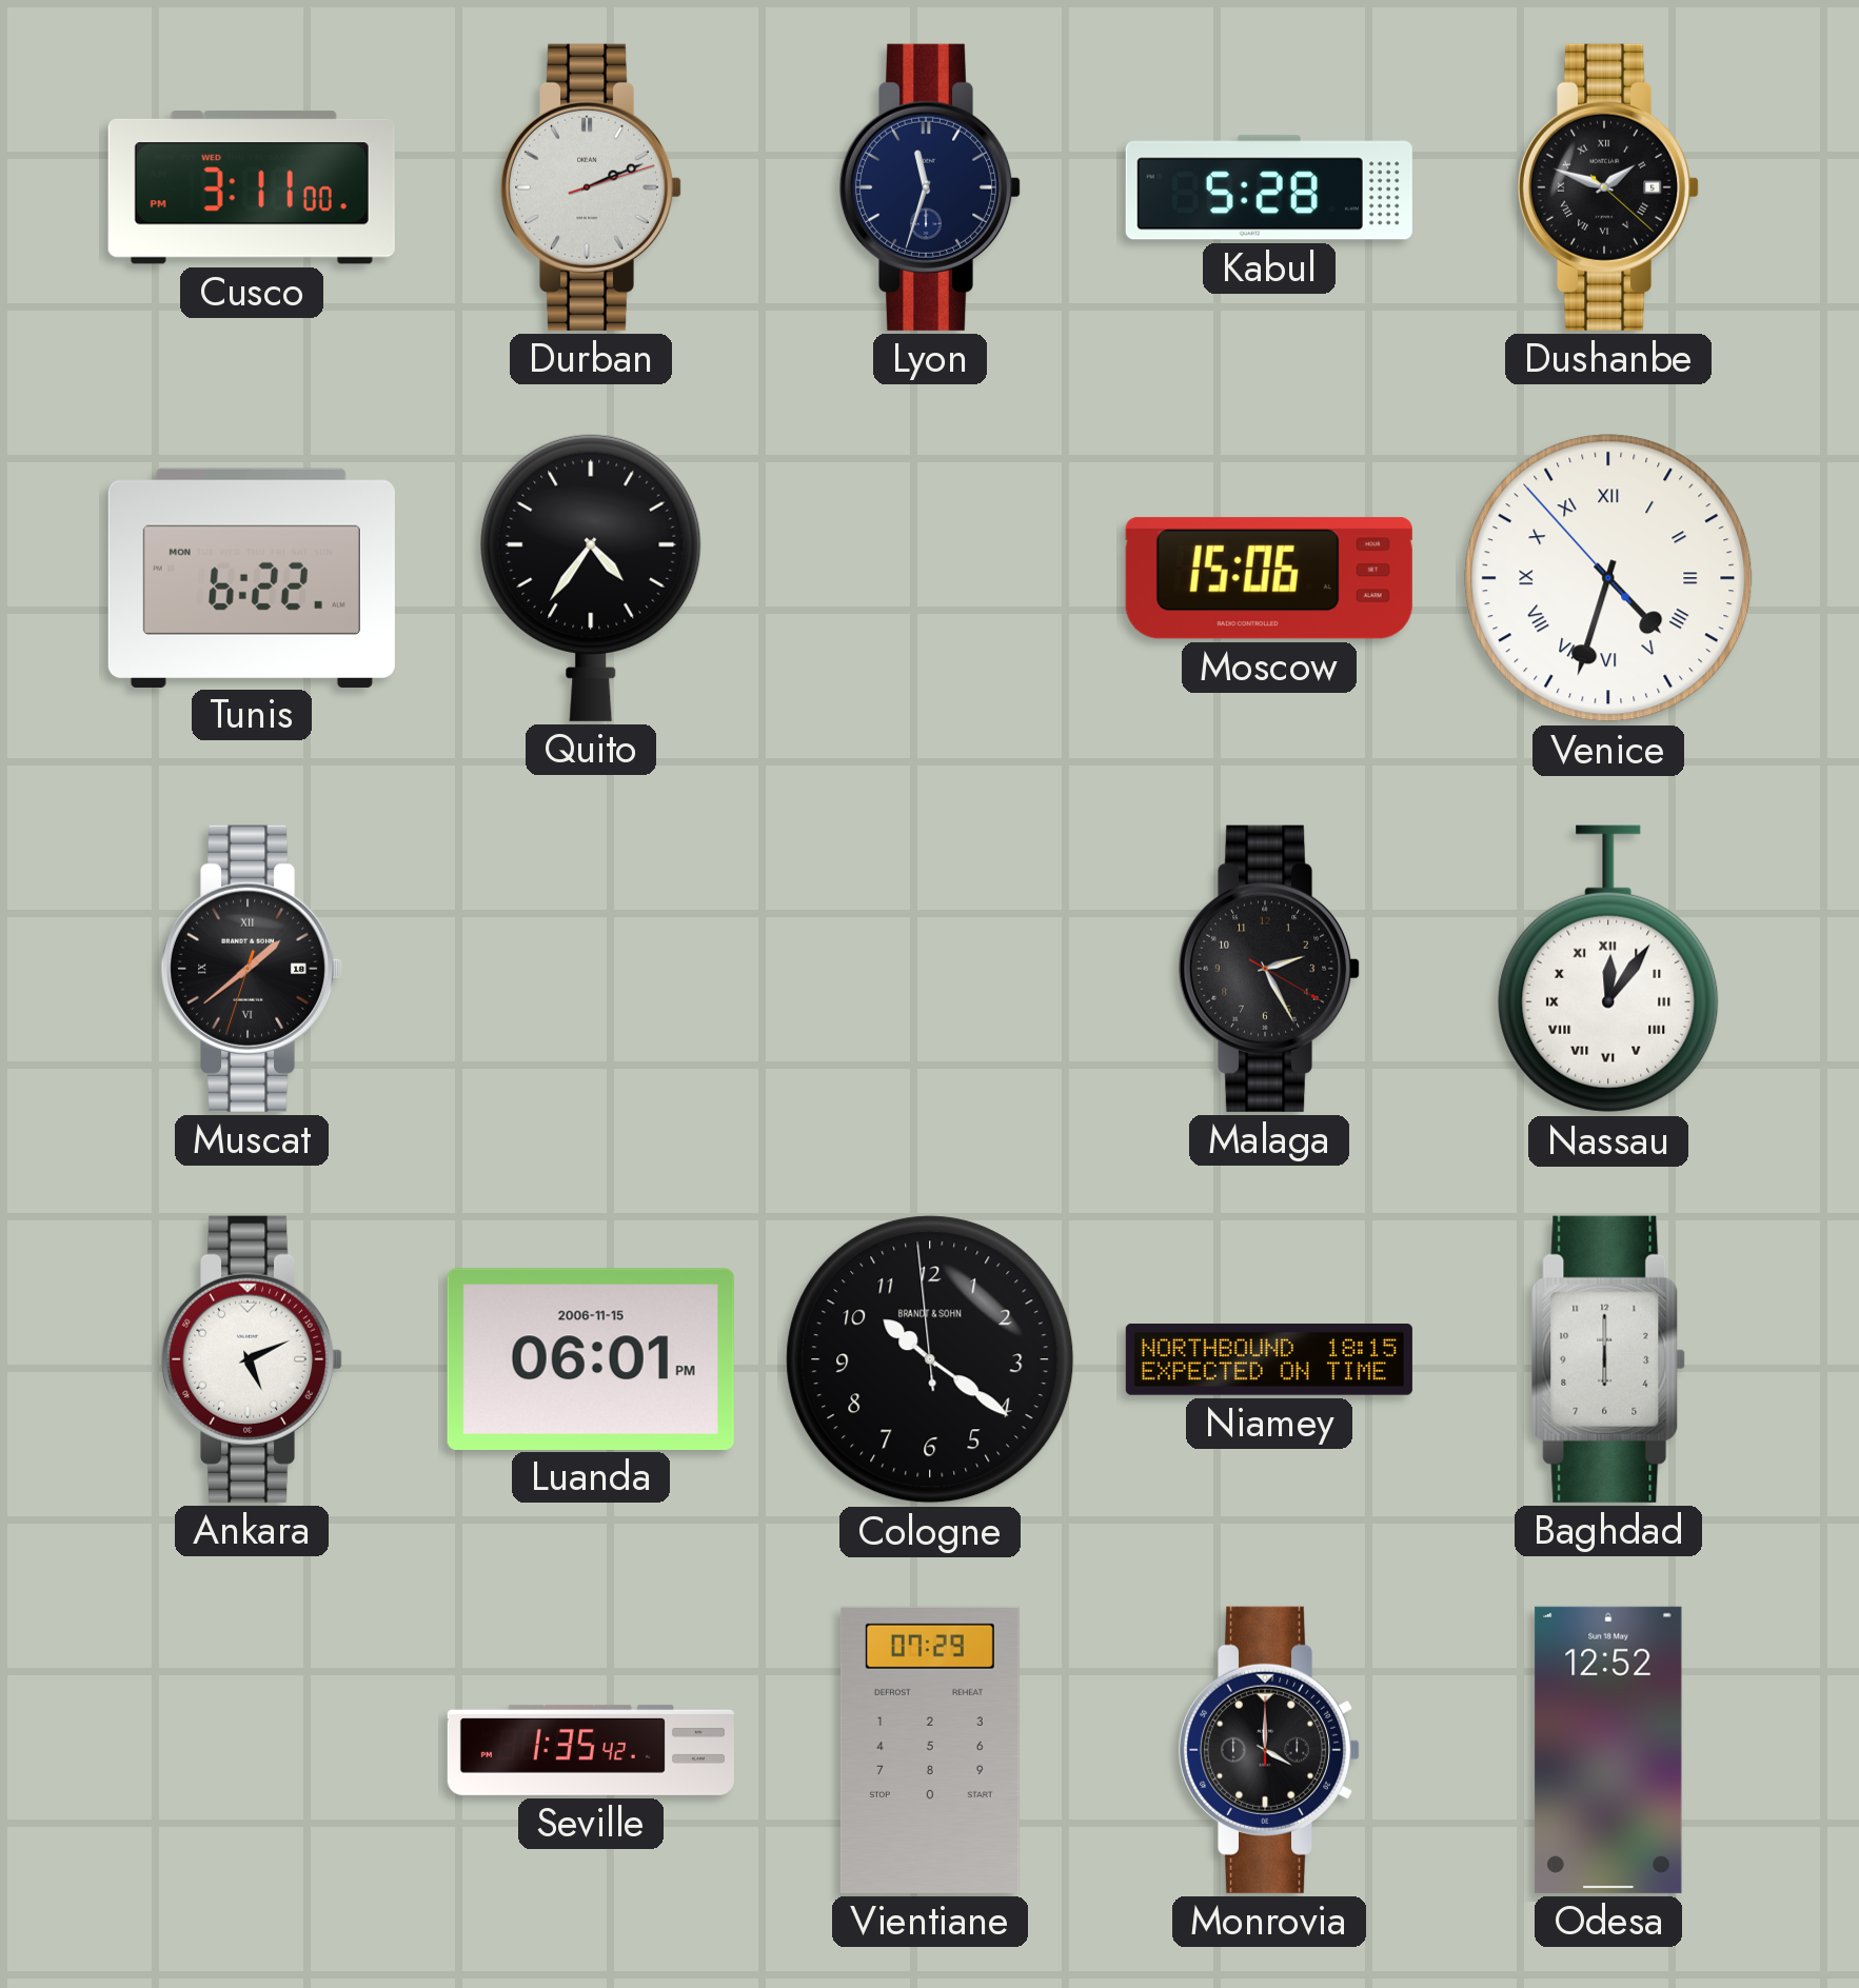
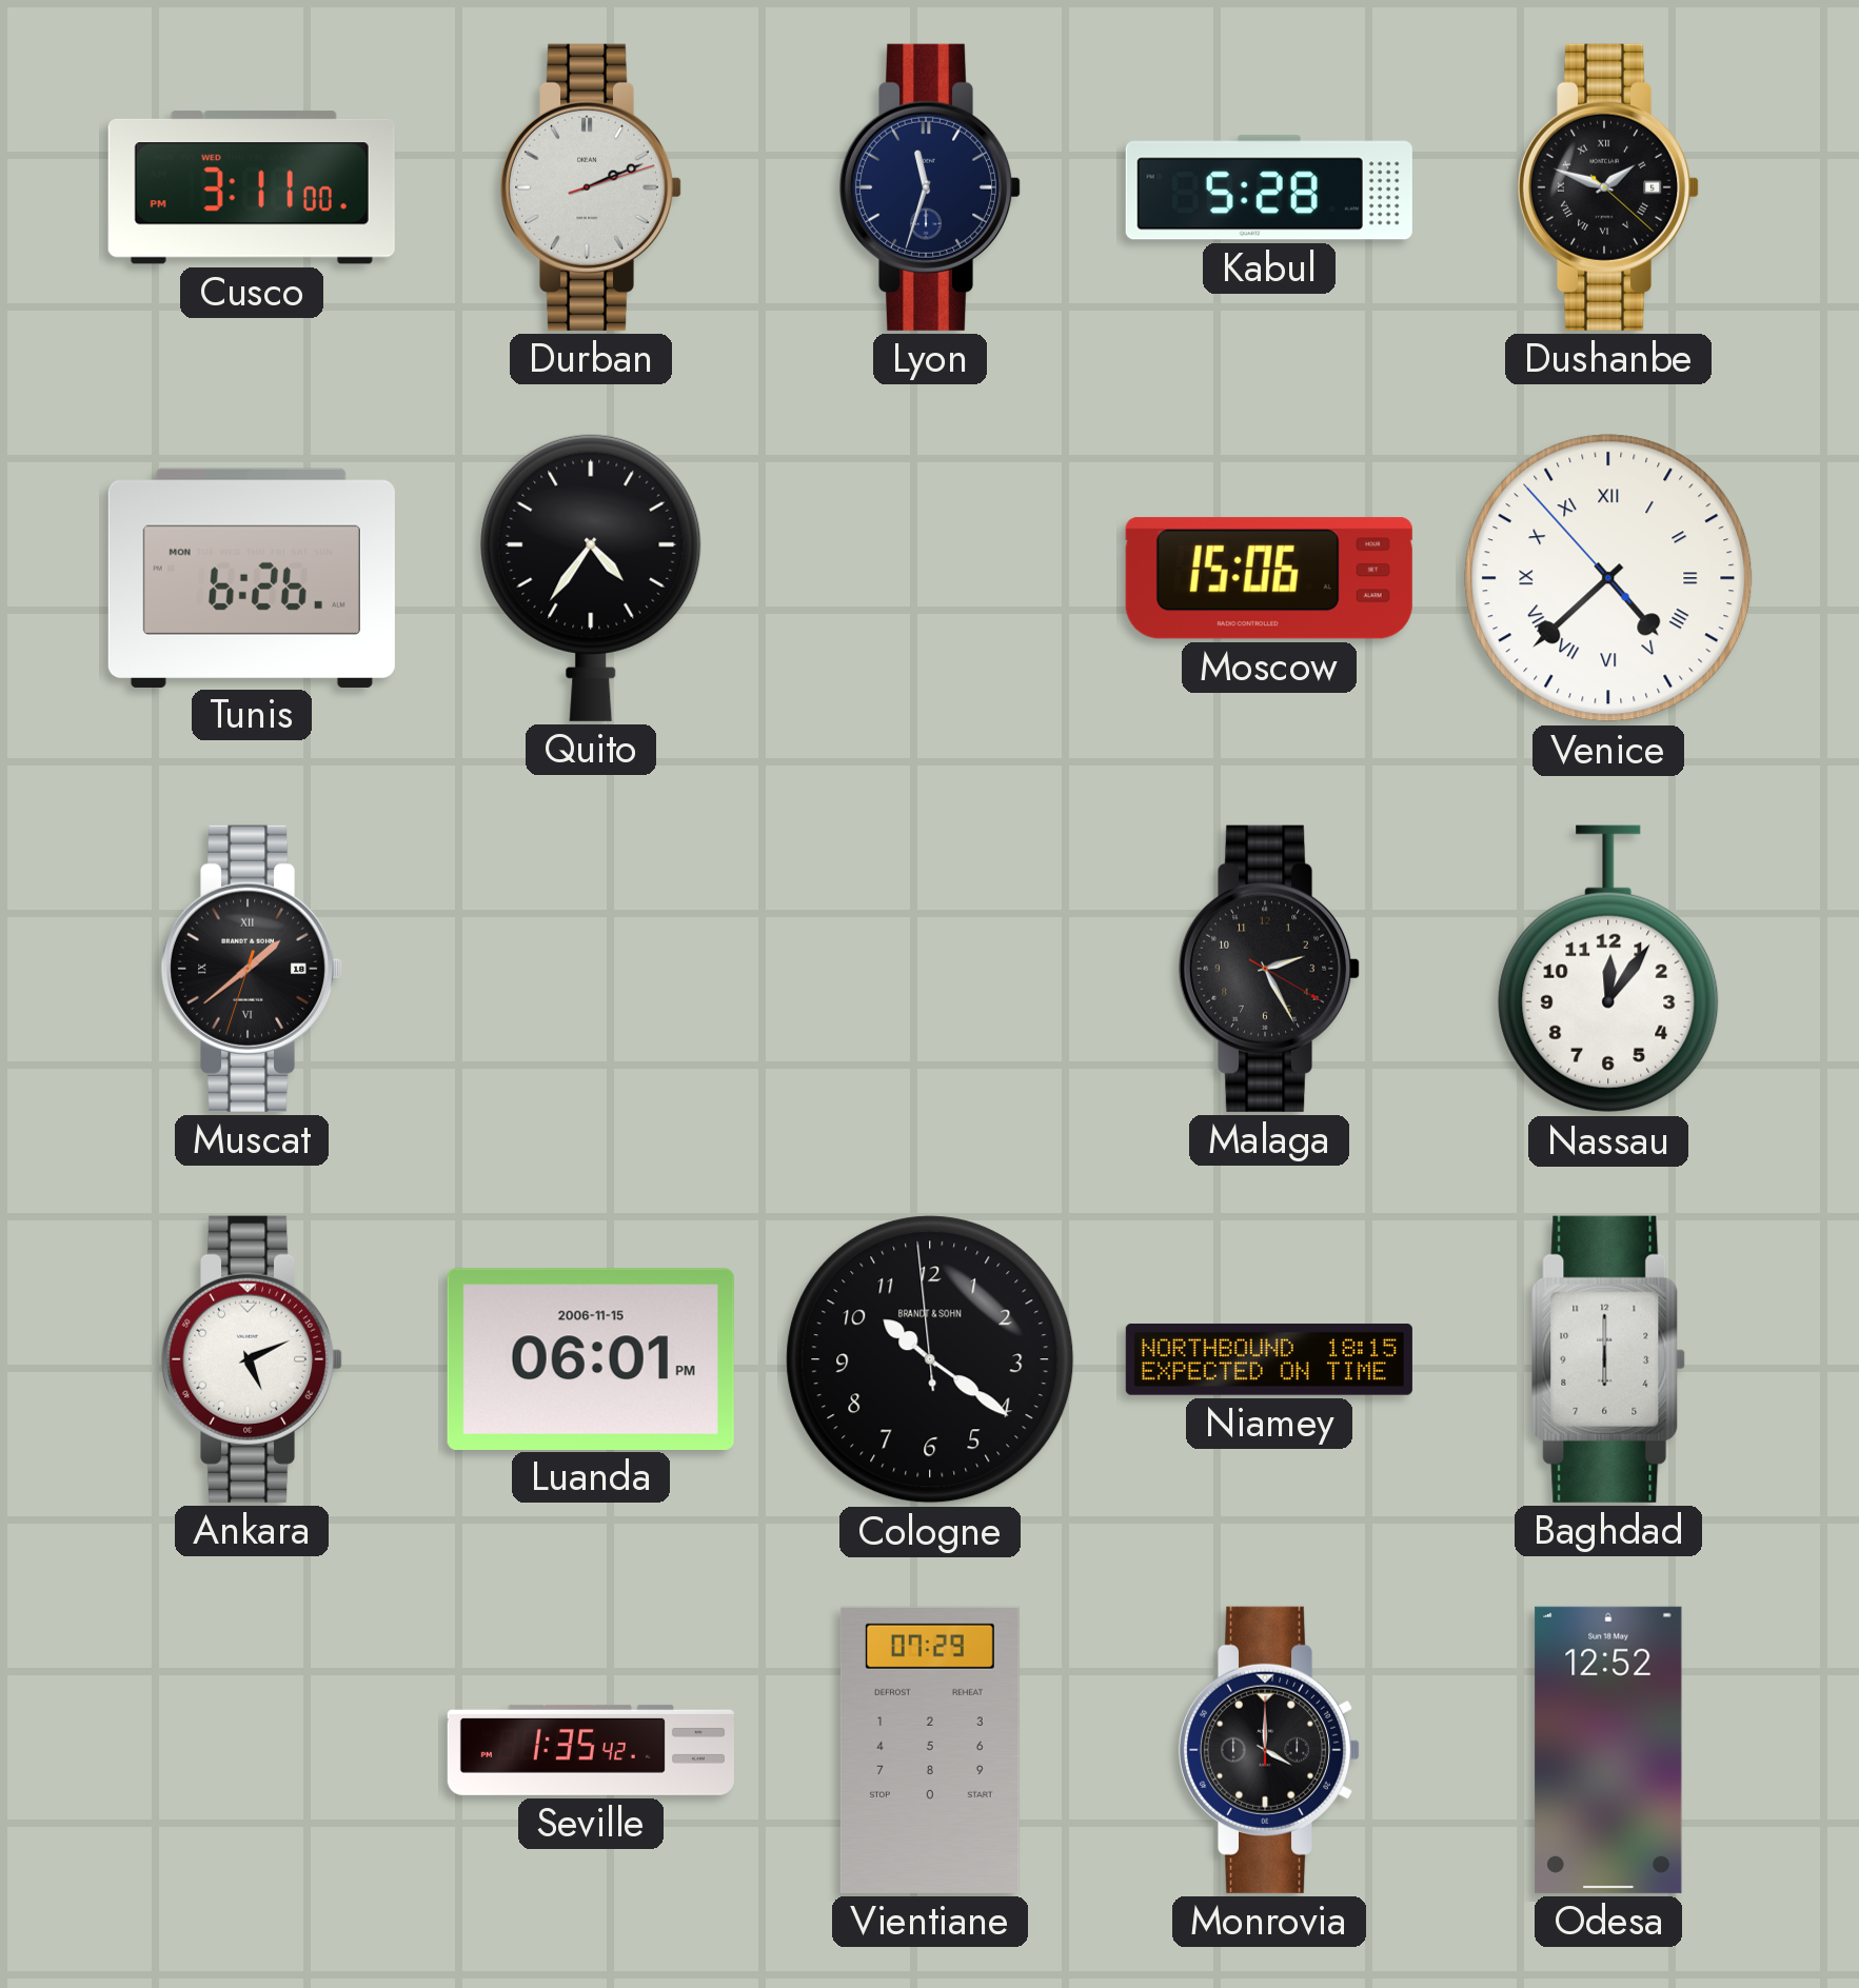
Tunis: 6:22 -> 6:26 (252, 577)
Venice: 4:32 -> 4:37 (1608, 578)
Nassau numerals: Roman -> Arabic (1608, 969)
